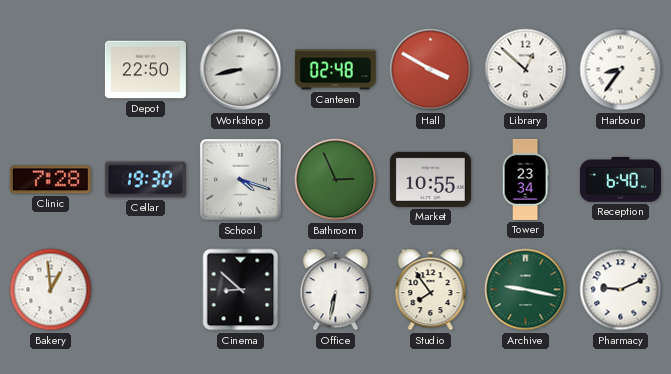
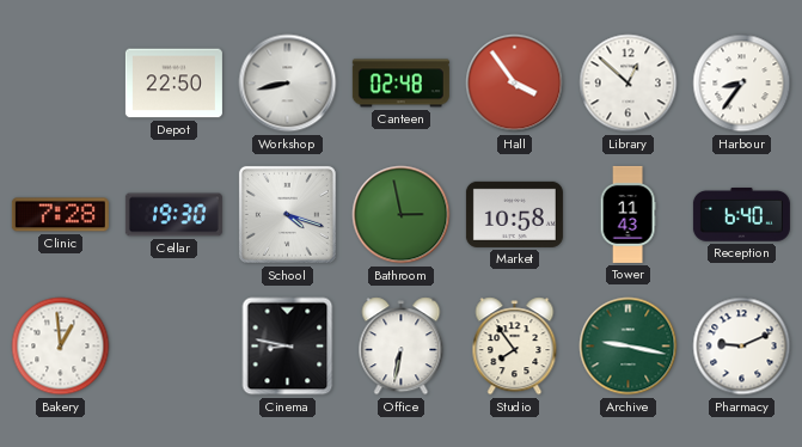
Hall: 3:50 -> 3:54 (515, 84)
Bathroom: 2:56 -> 2:58 (402, 215)
Market: 10:55 -> 10:58 (514, 214)
Tower: 23:34 -> 11:43 (627, 214)
Cinema: 8:52 -> 8:47 (288, 347)
